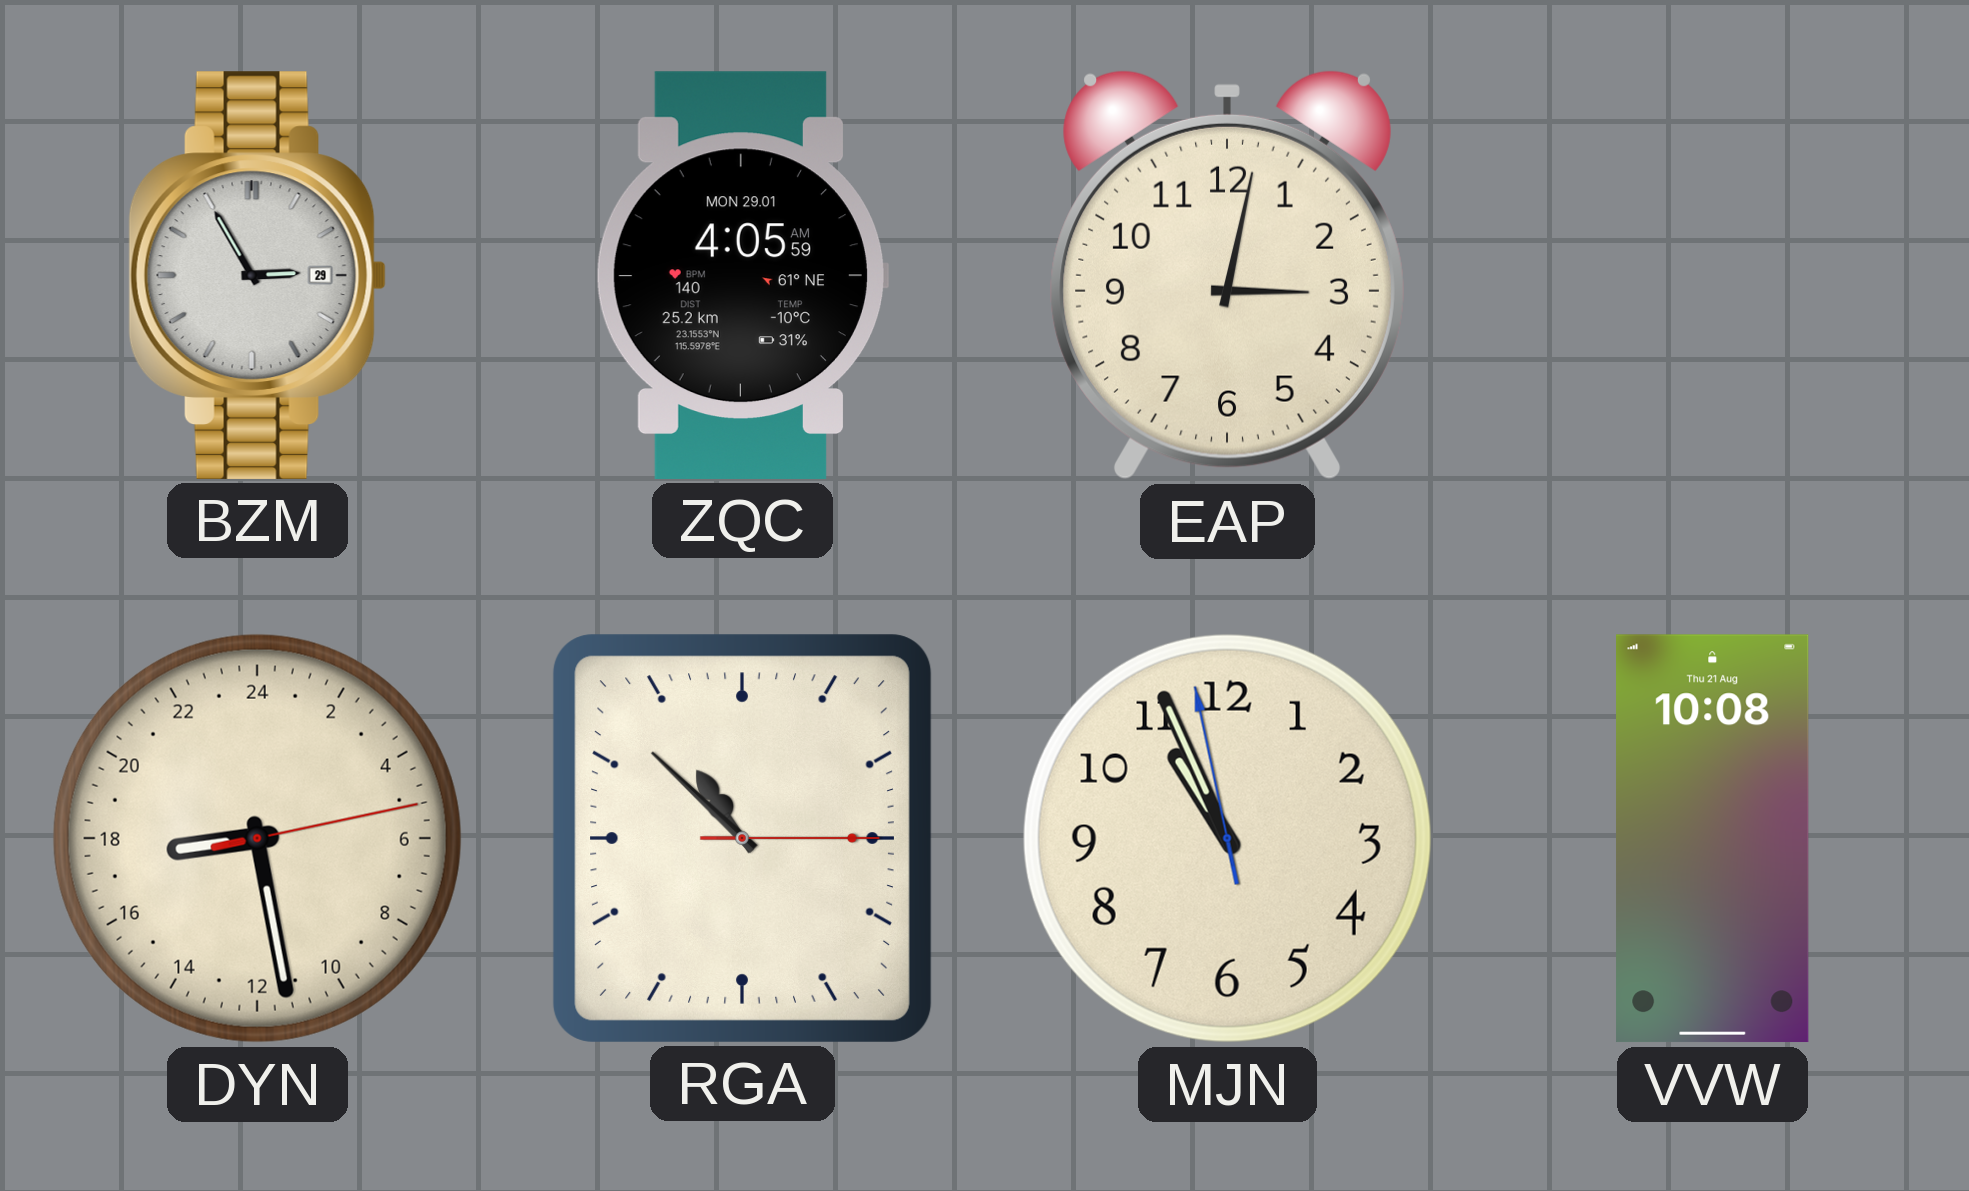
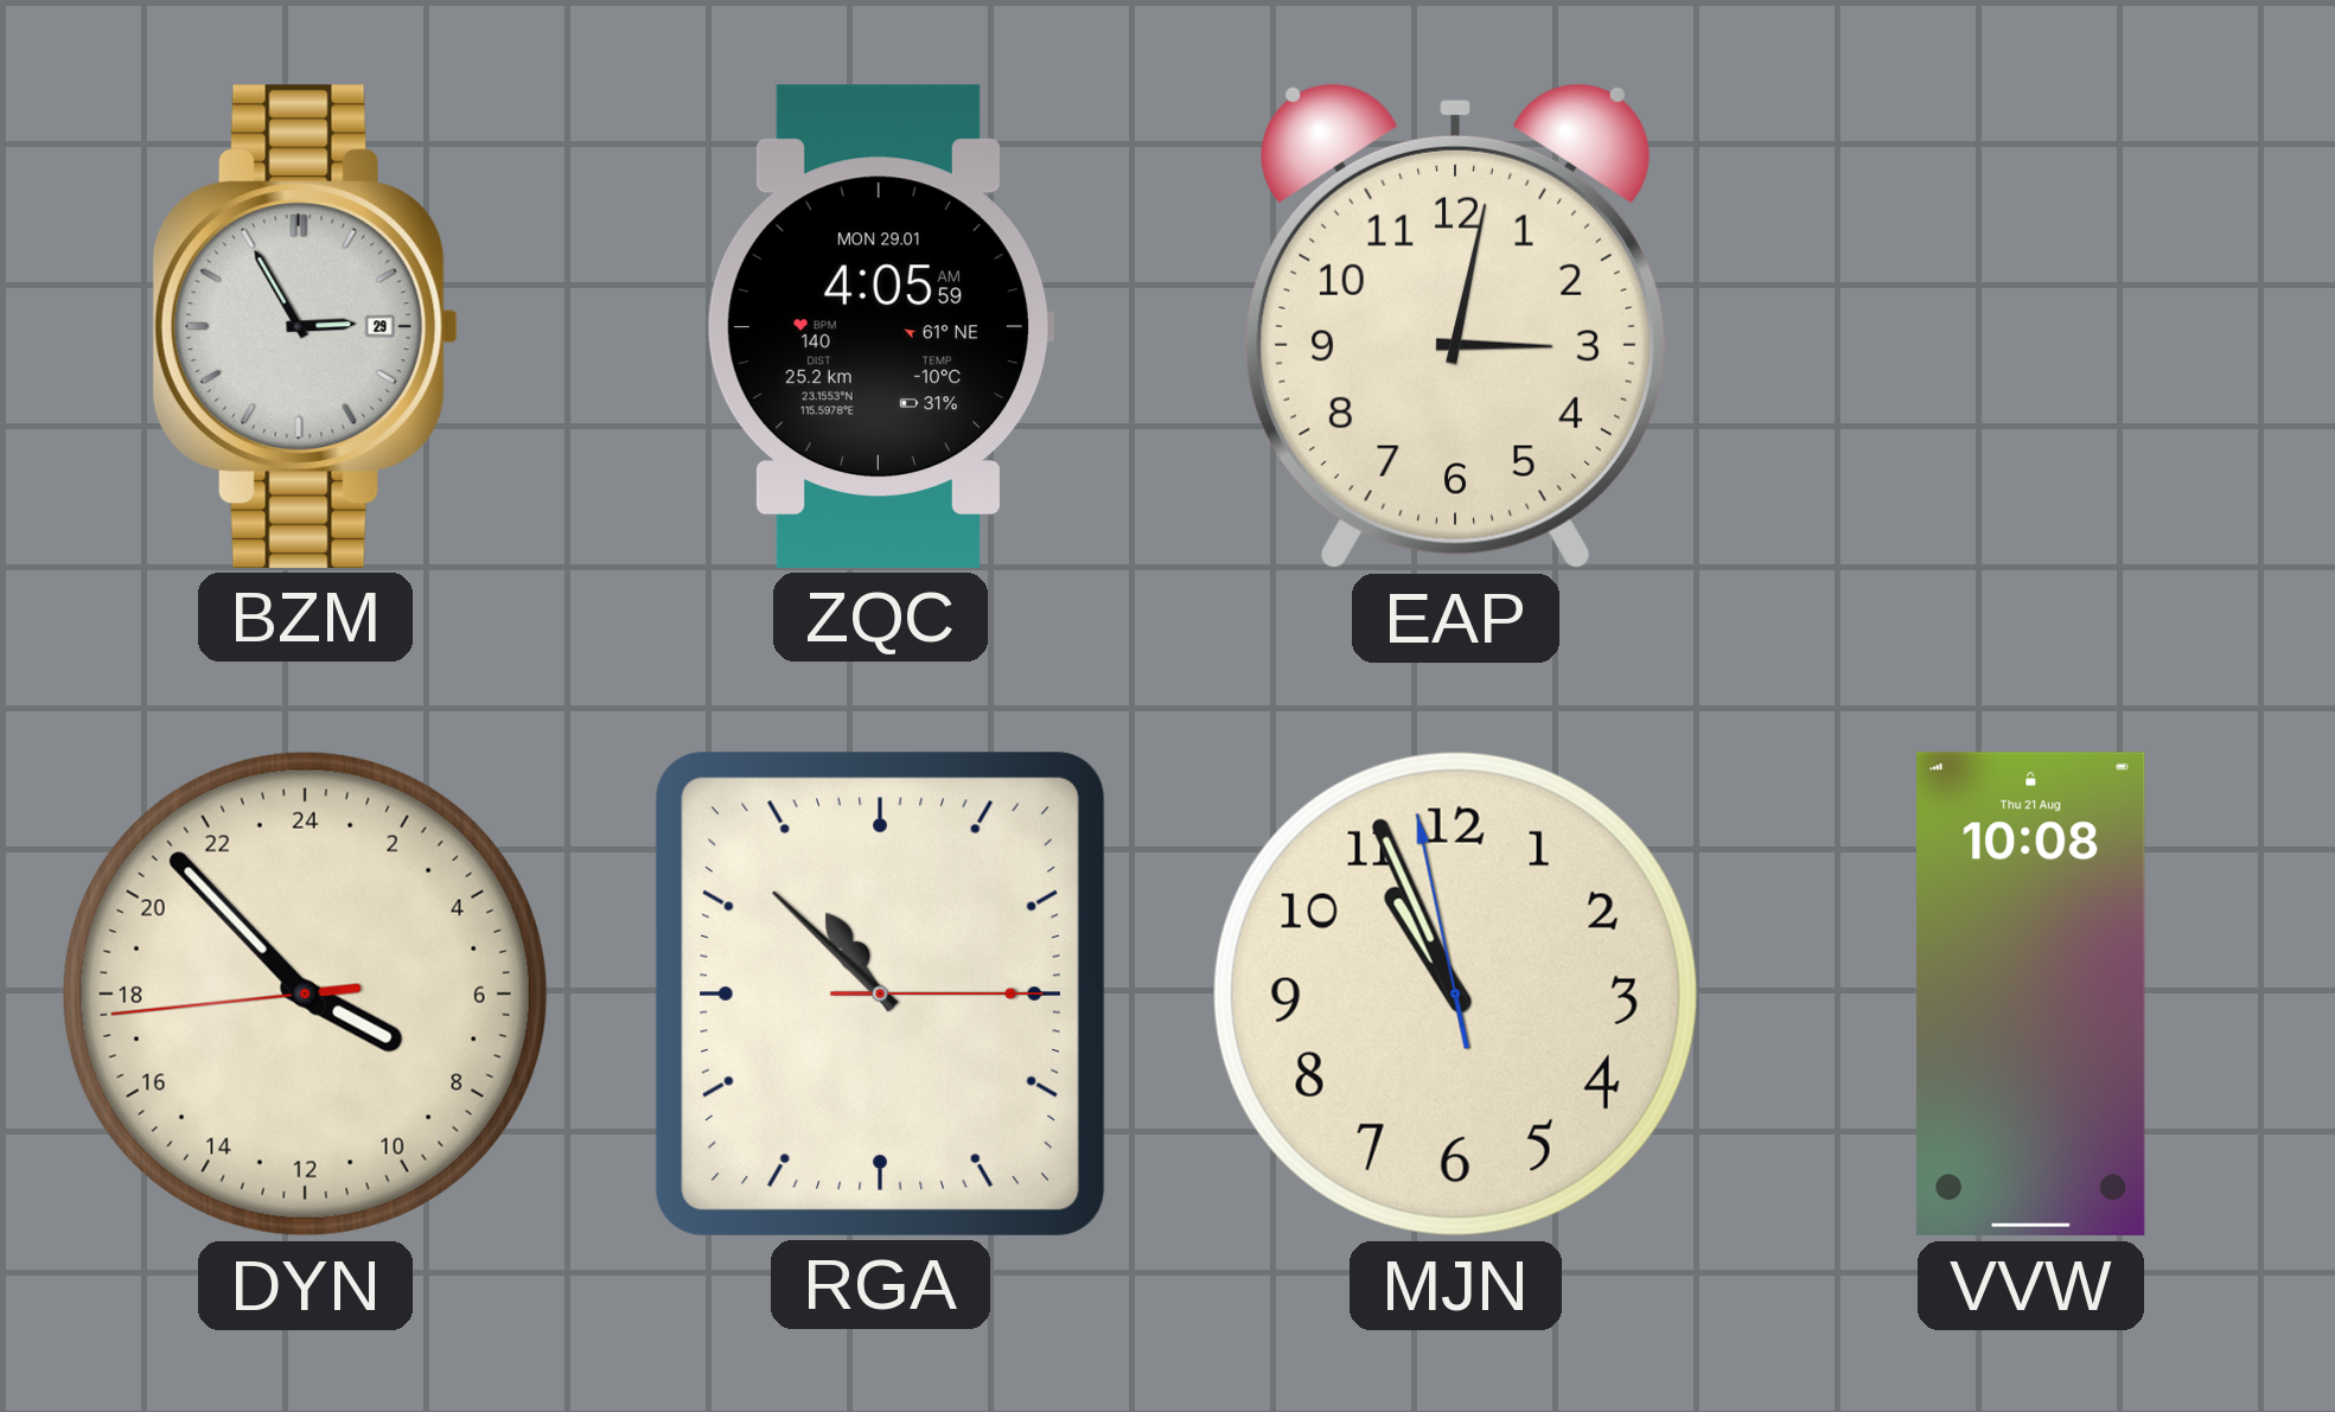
DYN: 17:28 -> 7:52 (305, 993)
